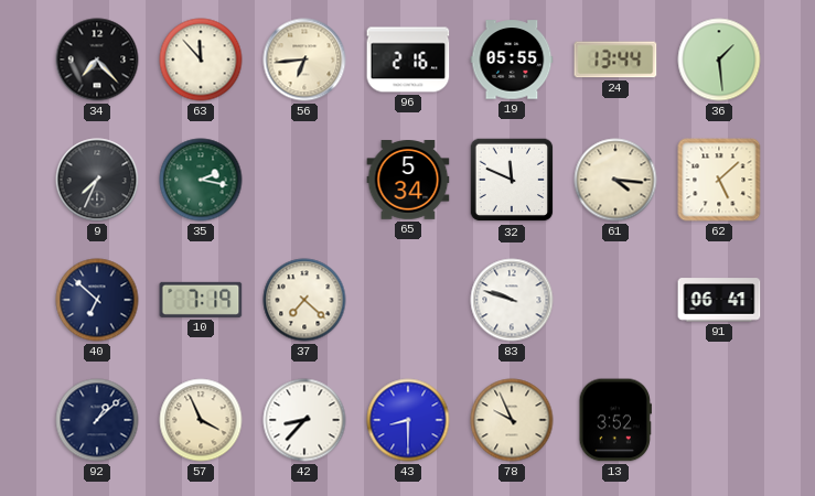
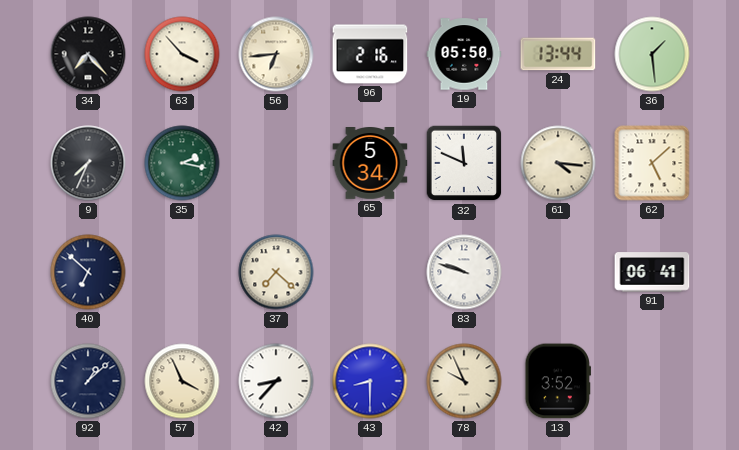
63: 11:53 -> 3:53 (182, 54)
19: 05:55 -> 05:50 (464, 54)
10: 7:19 -> none (201, 300)
